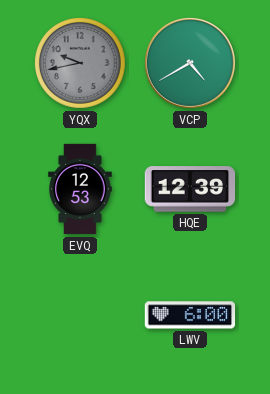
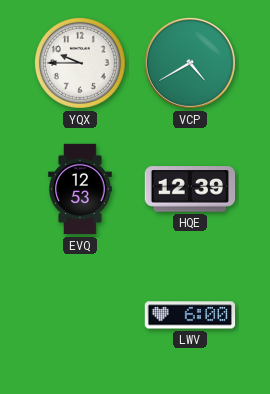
YQX: 9:43 -> 9:45 (80, 63)
YQX dial: grey -> white (80, 63)
